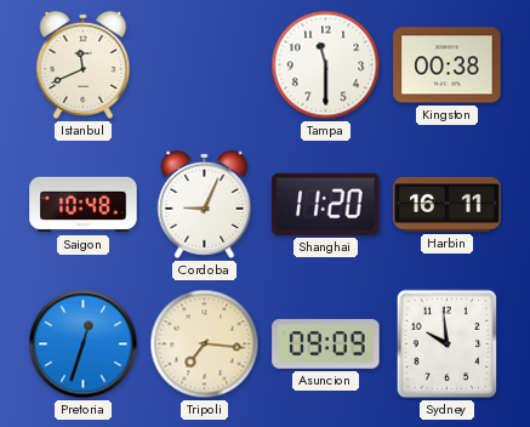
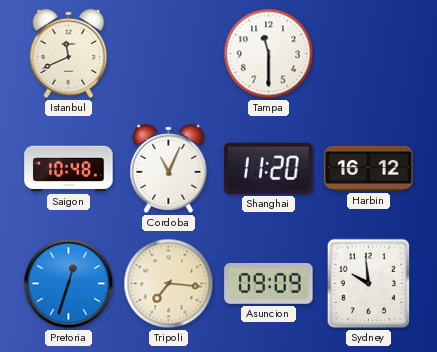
Kingston: 00:38 -> none (448, 66)
Cordoba: 9:04 -> 11:04 (169, 168)
Harbin: 16:11 -> 16:12 (369, 168)
